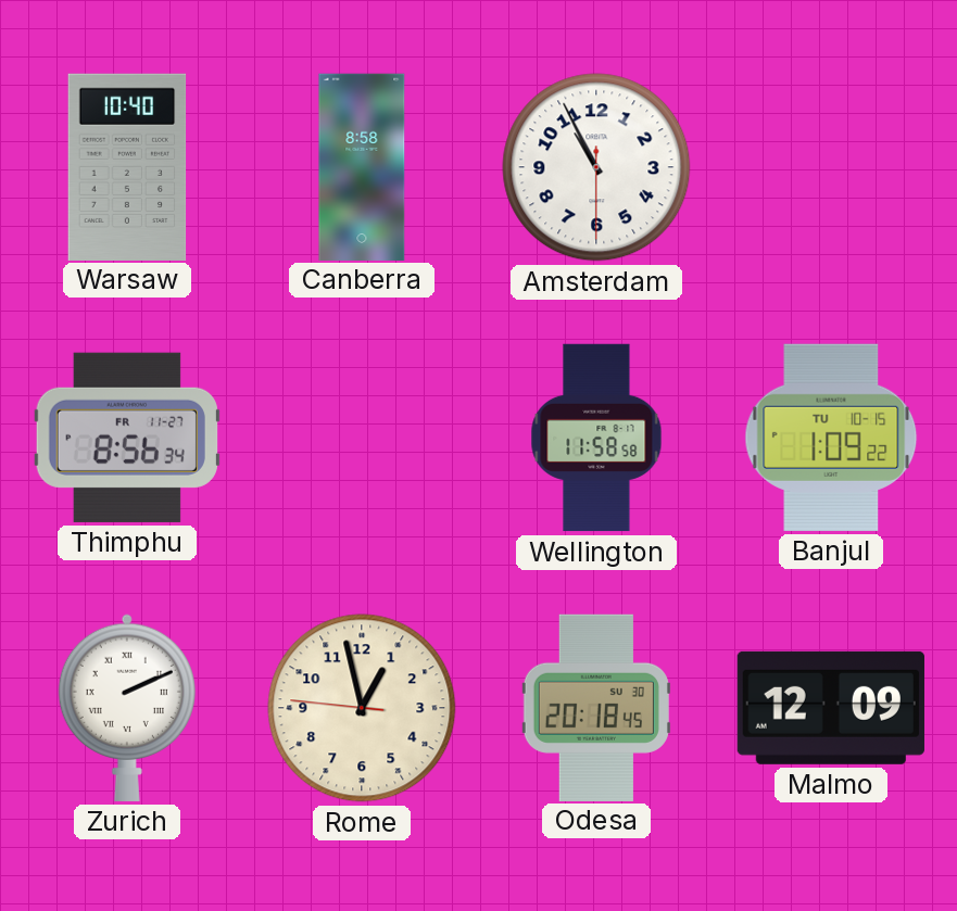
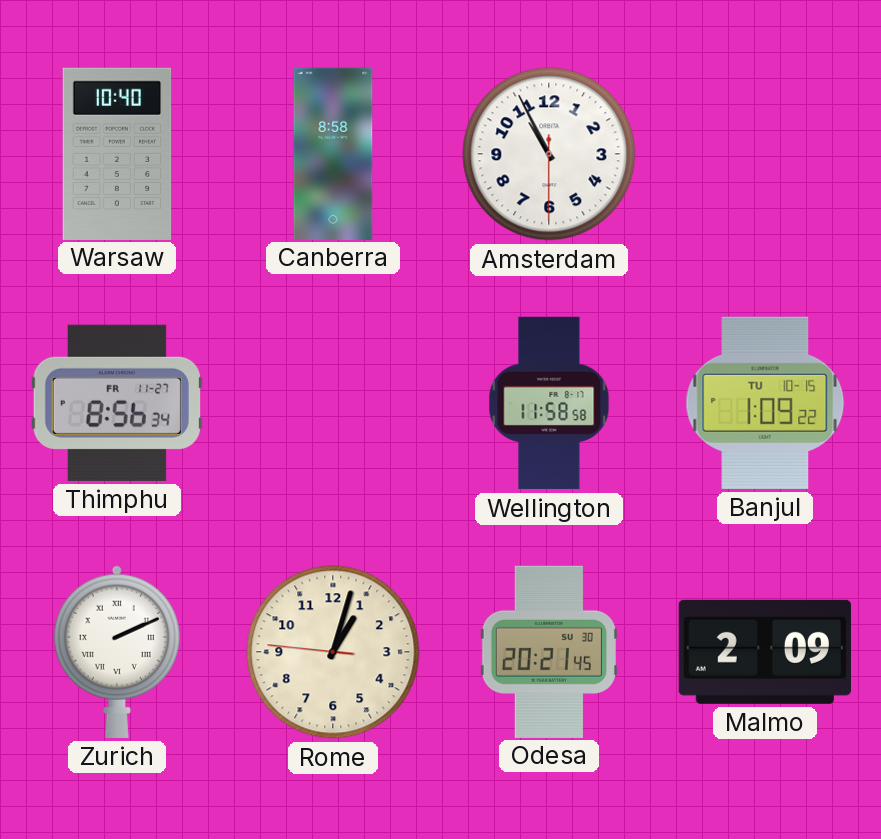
Rome: 12:57 -> 1:02 (333, 652)
Odesa: 20:18 -> 20:21 (549, 651)
Malmo: 12:09 -> 2:09 (765, 652)
